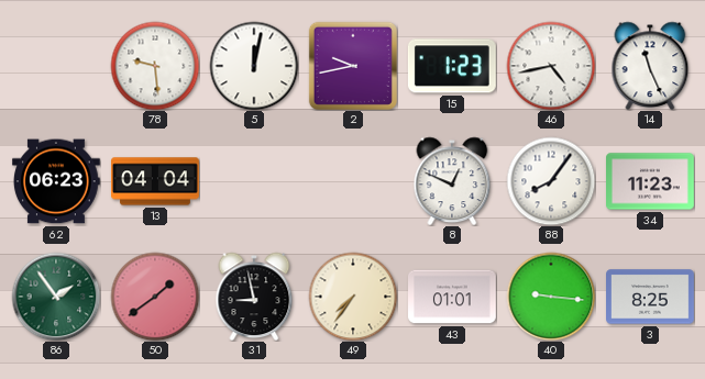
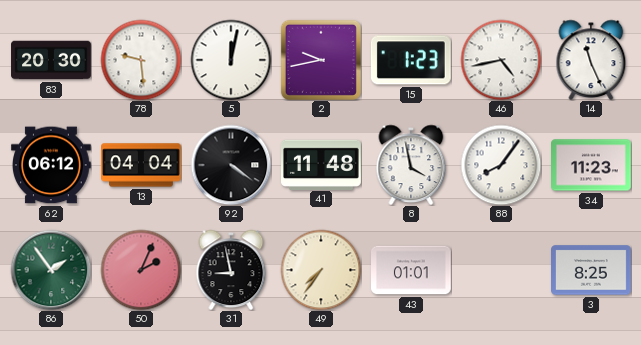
83: none -> 20:30 (51, 60)
62: 06:23 -> 06:12 (51, 165)
92: none -> 4:21 (231, 165)
41: none -> 11:48 (322, 164)
8: 12:49 -> 3:58 (411, 165)
50: 1:39 -> 2:04 (141, 270)
40: 9:16 -> none (551, 297)
